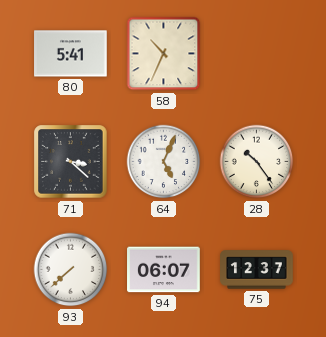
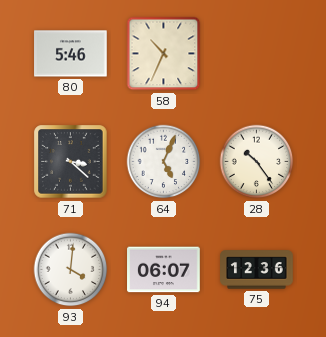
80: 5:41 -> 5:46 (71, 54)
93: 7:38 -> 4:01 (71, 270)
75: 12:37 -> 12:36 (257, 270)
